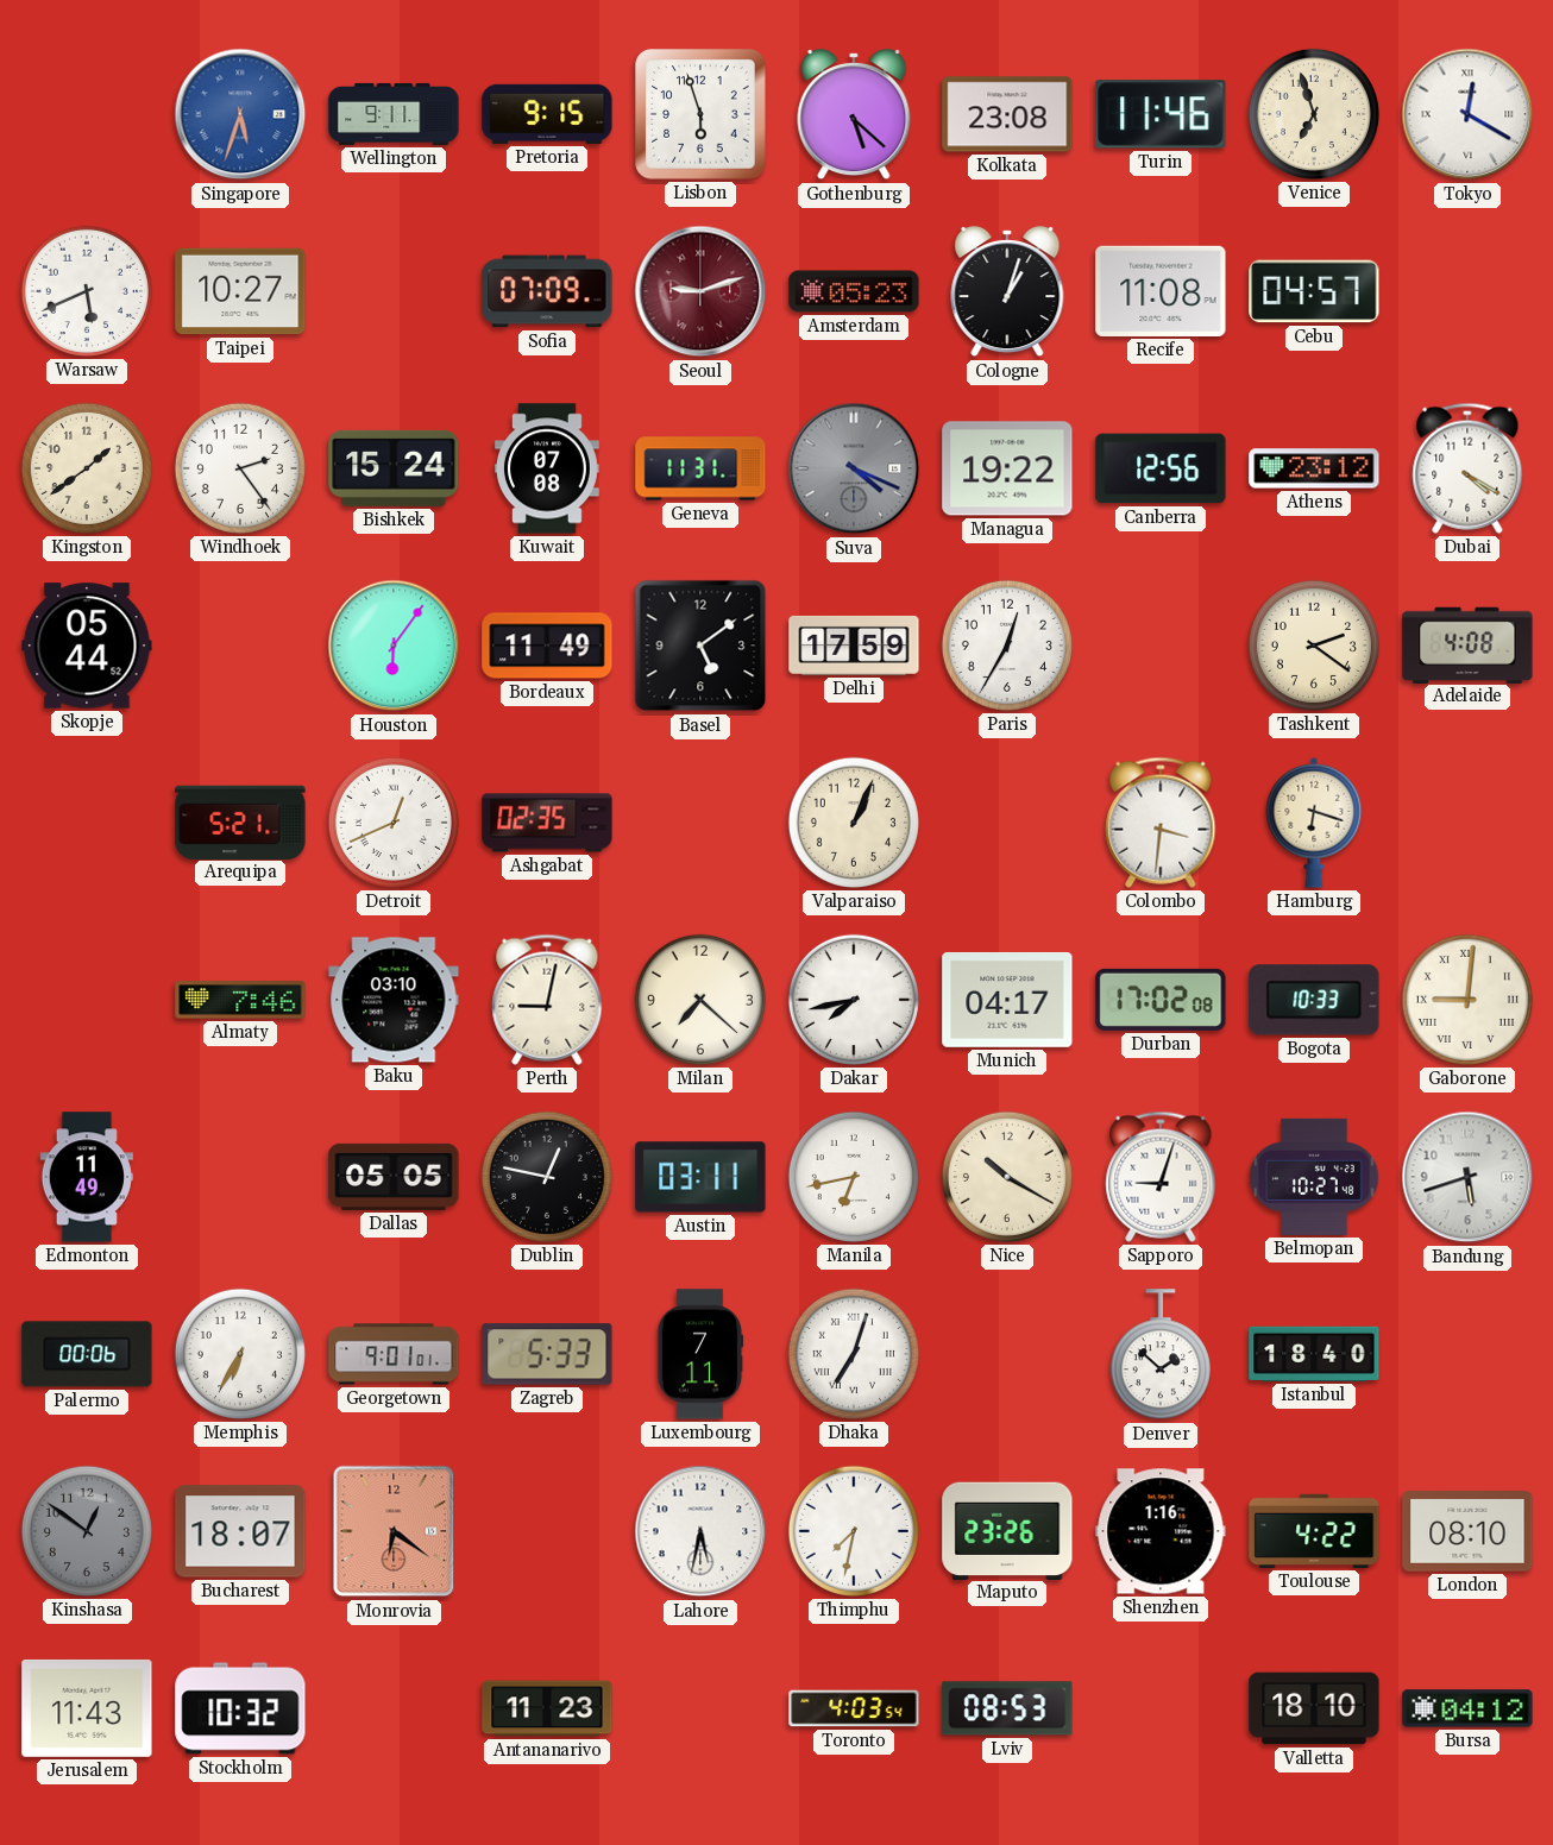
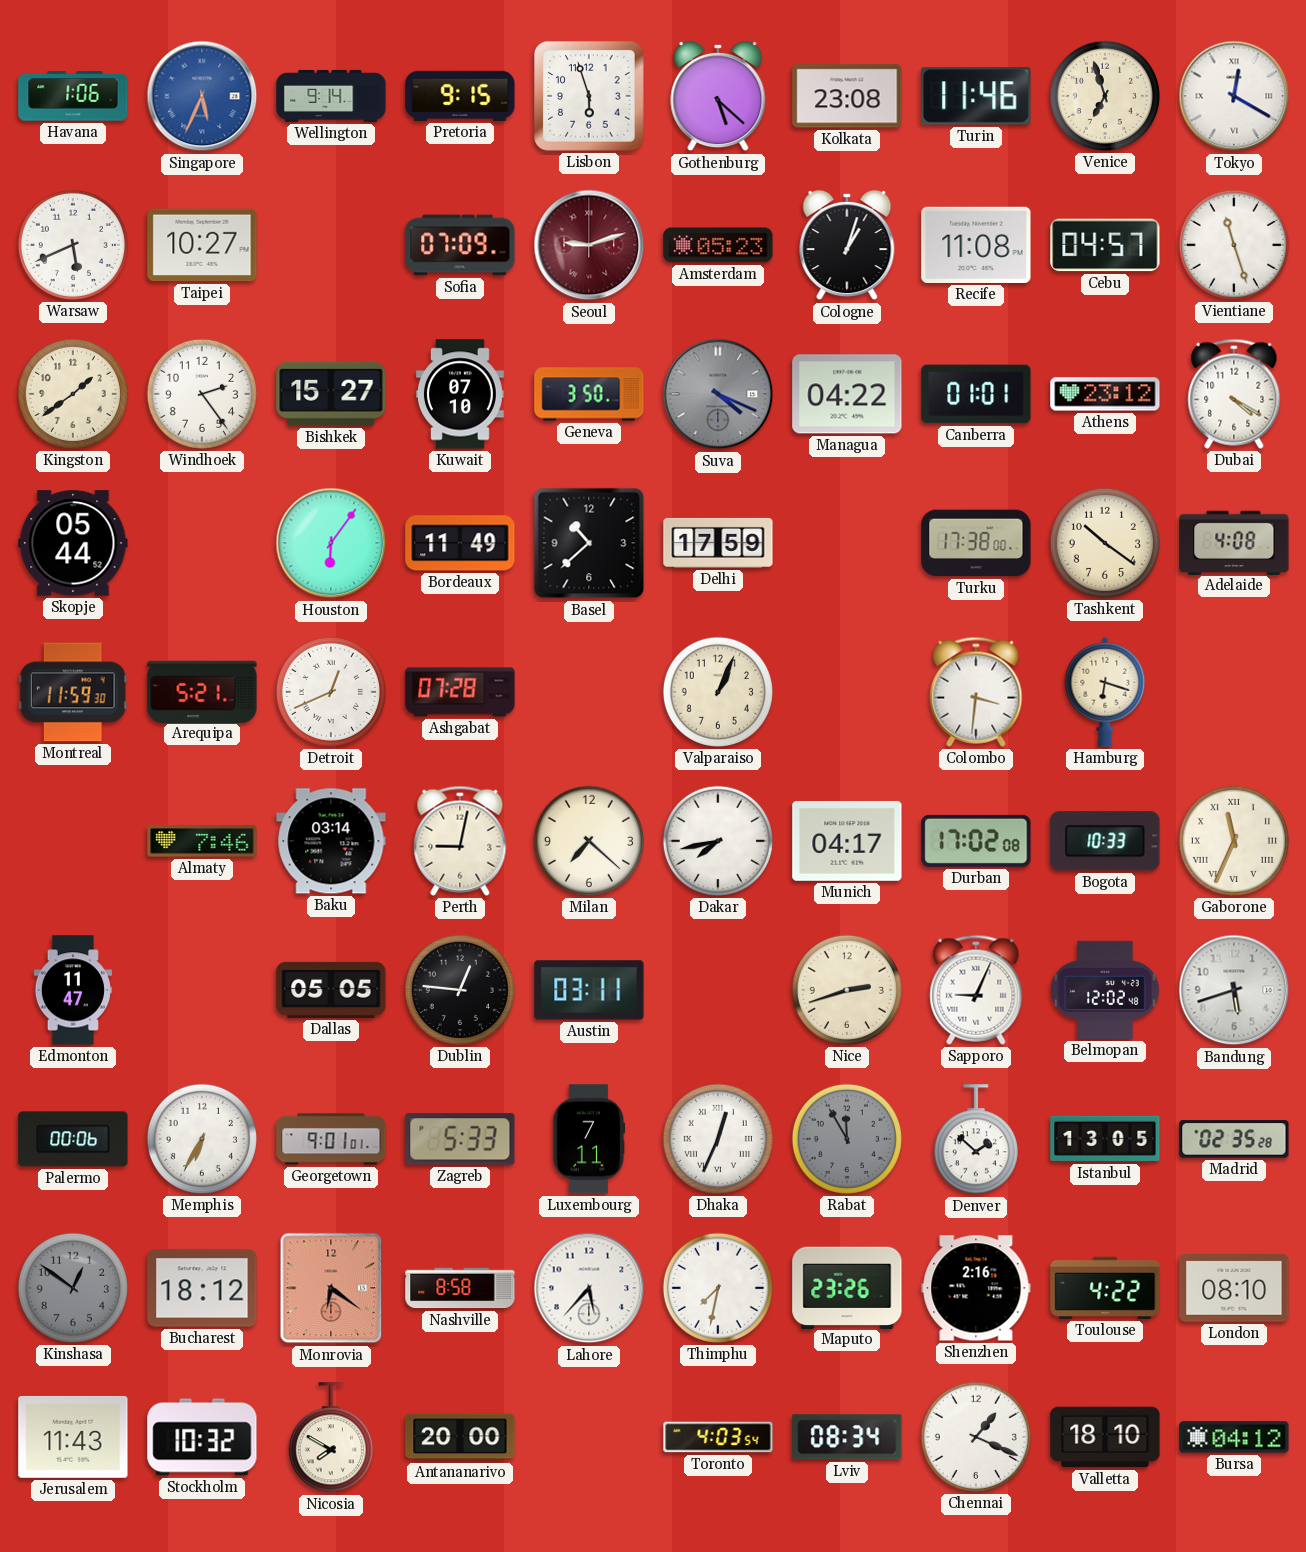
Havana: none -> 1:06 (73, 96)
Singapore: 5:33 -> 5:34 (202, 96)
Wellington: 9:11 -> 9:14 (331, 96)
Vientiane: none -> 11:27 (1234, 245)
Bishkek: 15:24 -> 15:27 (331, 394)
Kuwait: 07:08 -> 07:10 (461, 394)
Geneva: 11:31 -> 3:50 (589, 394)
Managua: 19:22 -> 04:22 (847, 394)
Canberra: 12:56 -> 01:01 (976, 394)
Basel: 5:09 -> 10:38 (589, 543)
Paris: 12:35 -> none (1007, 646)
Turku: none -> 17:38 (976, 543)
Tashkent: 2:21 -> 10:21 (1105, 543)
Montreal: none -> 11:59 (73, 692)
Ashgabat: 02:35 -> 07:28 (460, 692)
Baku: 03:10 -> 03:14 (331, 841)
Gaborone: 9:01 -> 11:34 (1234, 841)
Edmonton: 11:49 -> 11:47 (73, 990)
Dublin: 12:47 -> 12:46 (460, 990)
Manila: 6:43 -> none (854, 1177)
Nice: 10:20 -> 2:42 (847, 990)
Sapporo: 9:03 -> 9:04 (976, 990)
Belmopan: 10:27 -> 12:02 (1105, 990)
Dhaka: 7:03 -> 12:34 (718, 1139)
Rabat: none -> 11:55 (847, 1139)
Istanbul: 18:40 -> 13:05 (1105, 1139)
Madrid: none -> 02:35 (1234, 1139)
Bucharest: 18:07 -> 18:12 (202, 1288)
Nashville: none -> 8:58 (460, 1288)
Lahore: 5:32 -> 5:37 (589, 1288)
Shenzhen: 1:16 -> 2:16 (976, 1288)
Nicosia: none -> 7:50 (331, 1438)
Antananarivo: 11:23 -> 20:00 (460, 1437)
Lviv: 08:53 -> 08:34 (847, 1437)
Chennai: none -> 1:19 (976, 1437)
